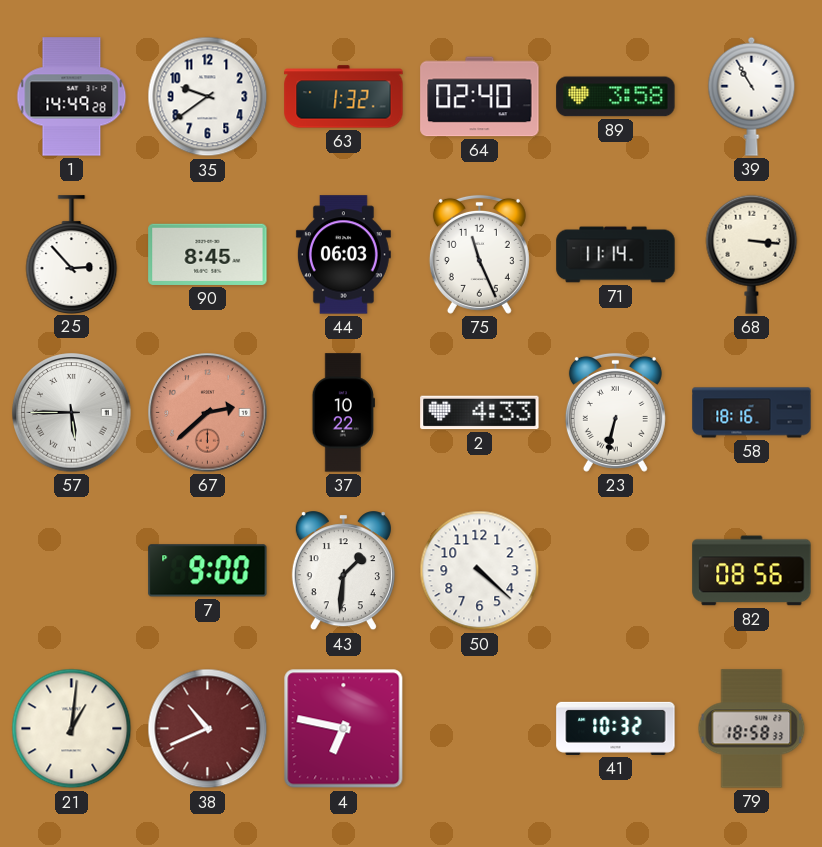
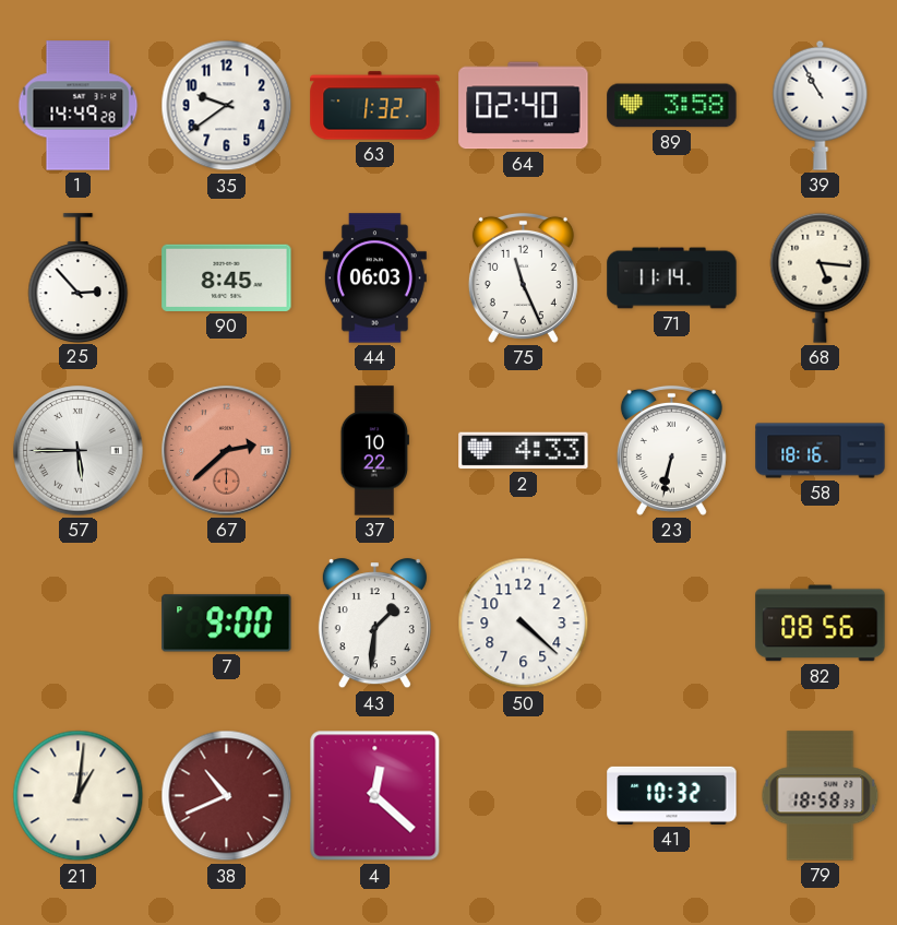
68: 3:16 -> 5:16 (821, 277)
4: 6:47 -> 12:22 (375, 796)
